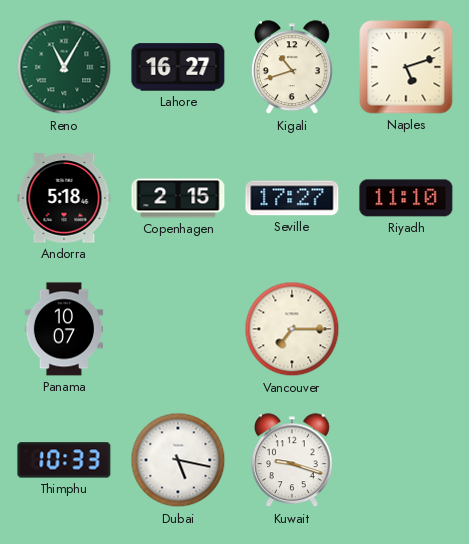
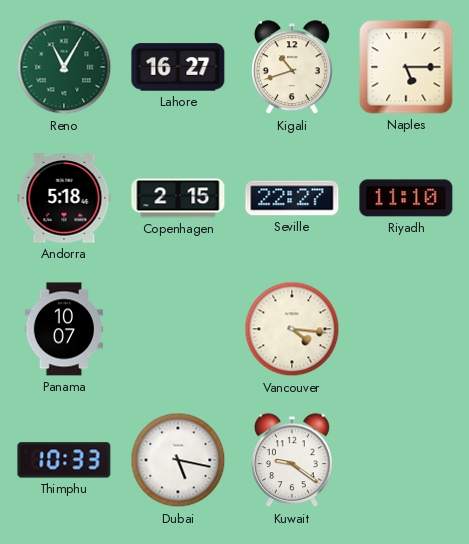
Naples: 5:12 -> 5:15 (406, 67)
Seville: 17:27 -> 22:27 (292, 198)
Vancouver: 7:15 -> 4:16 (292, 329)
Kuwait: 9:18 -> 9:21 (292, 461)
